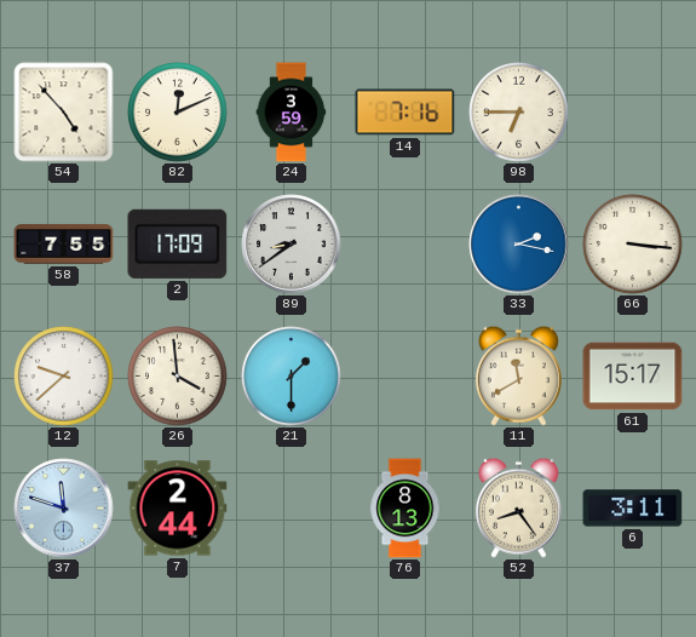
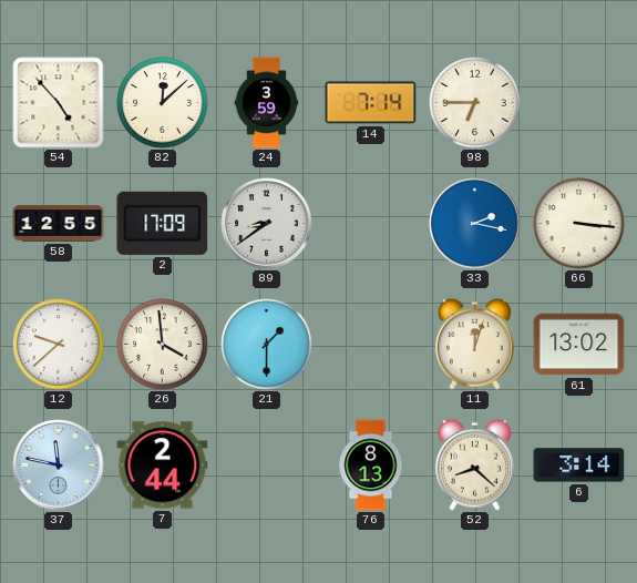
82: 12:11 -> 12:08 (163, 103)
14: 7:16 -> 7:14 (371, 103)
58: 7:55 -> 12:55 (59, 224)
11: 11:40 -> 12:03 (474, 344)
61: 15:17 -> 13:02 (579, 345)
37: 11:48 -> 11:47 (59, 466)
52: 8:24 -> 8:22 (474, 464)
6: 3:11 -> 3:14 (579, 466)
